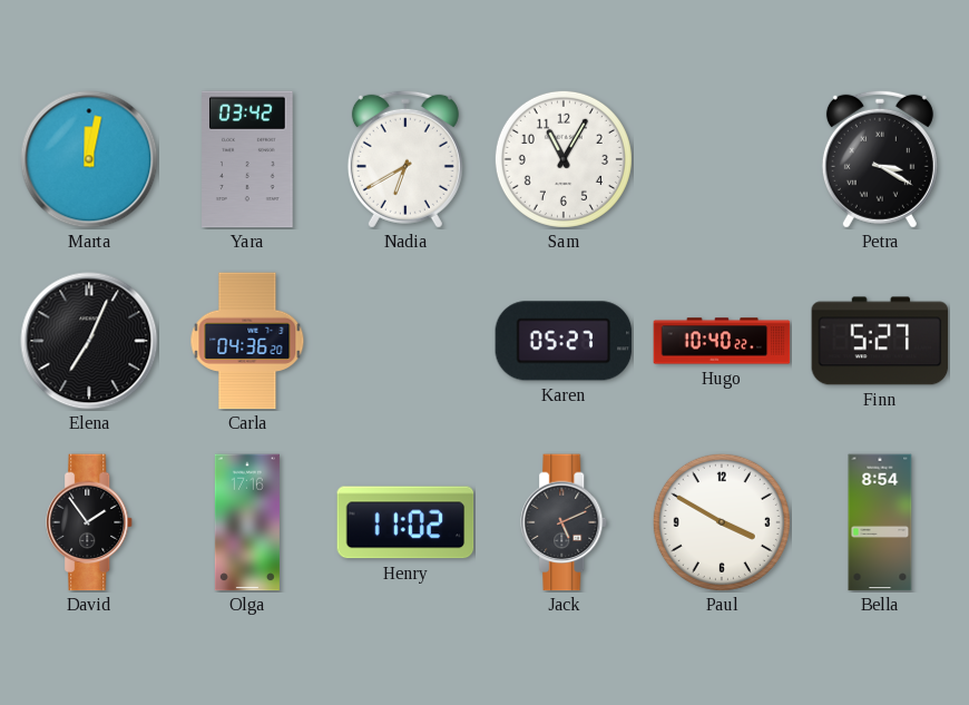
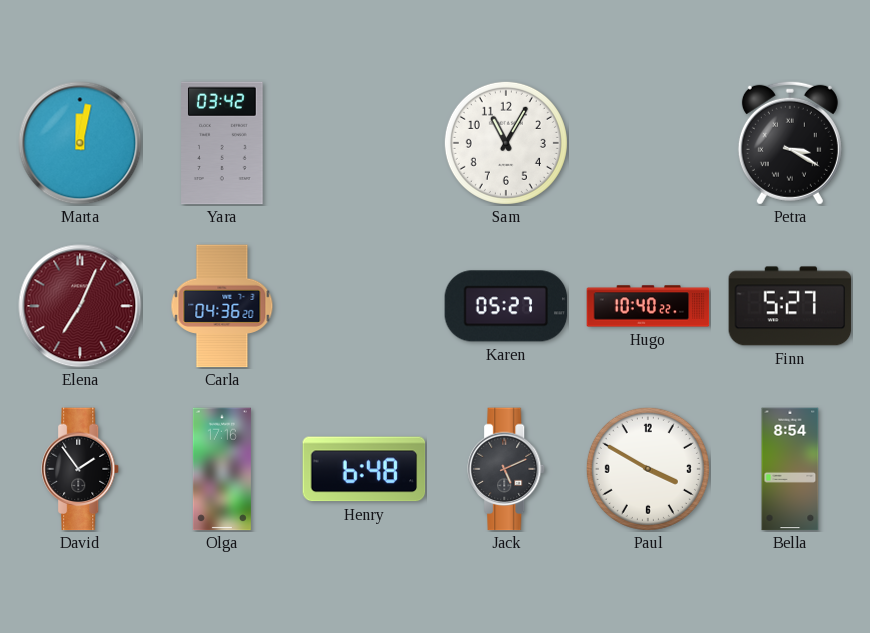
Nadia: 6:40 -> none (405, 159)
Elena dial: black -> burgundy (80, 306)
Henry: 11:02 -> 6:48 (364, 469)
